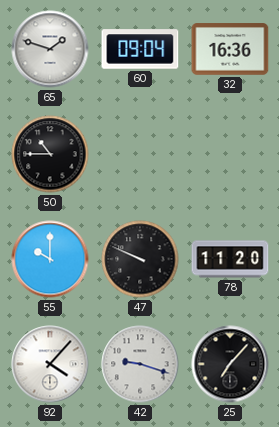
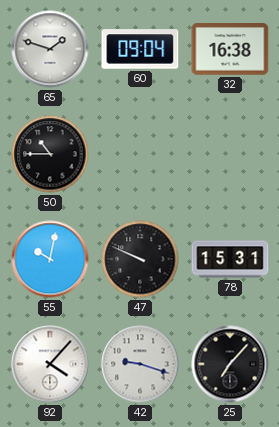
32: 16:36 -> 16:38 (230, 49)
55: 10:00 -> 10:02 (50, 259)
78: 11:20 -> 15:31 (230, 259)
